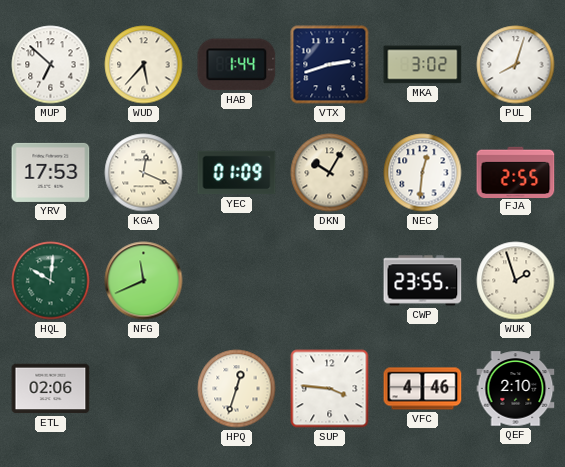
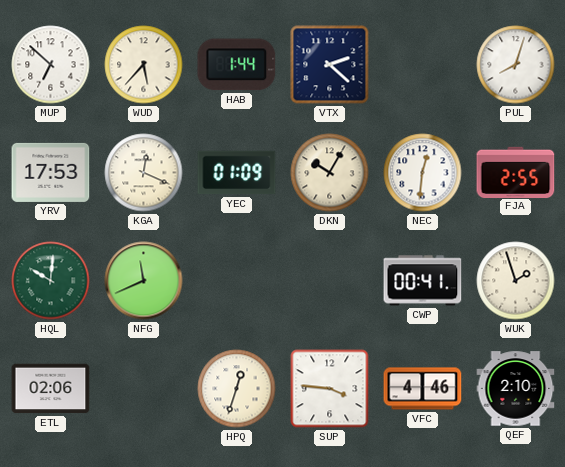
VTX: 2:42 -> 2:22 (330, 65)
MKA: 3:02 -> none (423, 65)
CWP: 23:55 -> 00:41 (423, 281)
